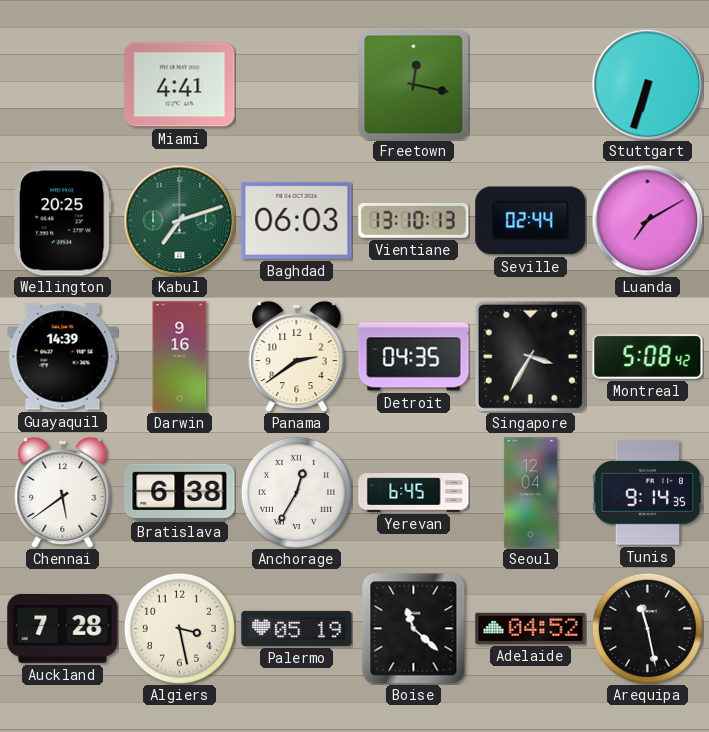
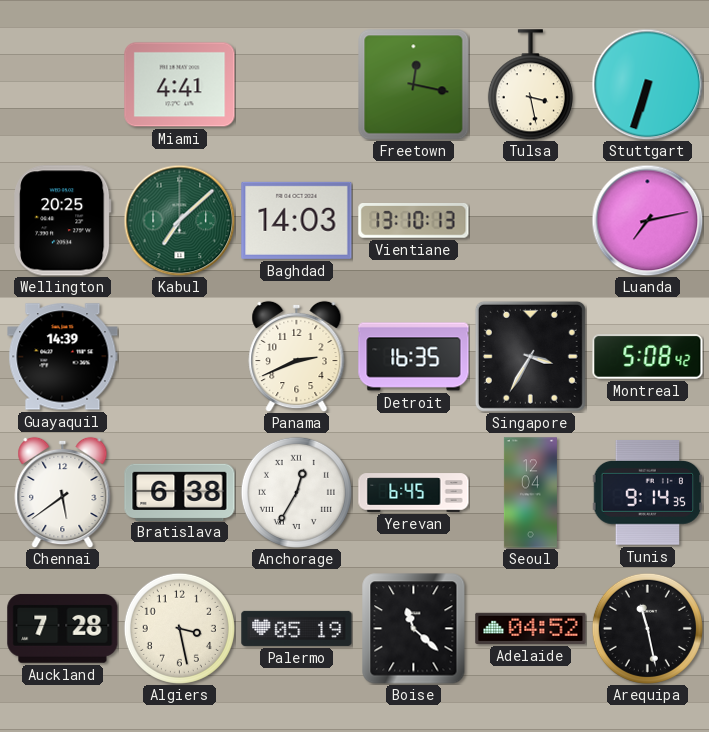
Tulsa: none -> 3:28 (530, 85)
Kabul: 7:12 -> 7:08 (179, 220)
Baghdad: 06:03 -> 14:03 (297, 220)
Seville: 02:44 -> none (531, 221)
Luanda: 7:10 -> 7:13 (647, 220)
Darwin: 9:16 -> none (180, 357)
Panama: 2:39 -> 2:41 (297, 356)
Detroit: 04:35 -> 16:35 (414, 357)
